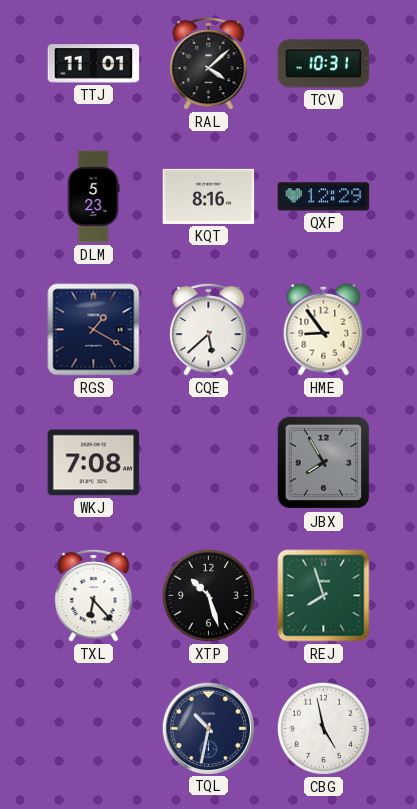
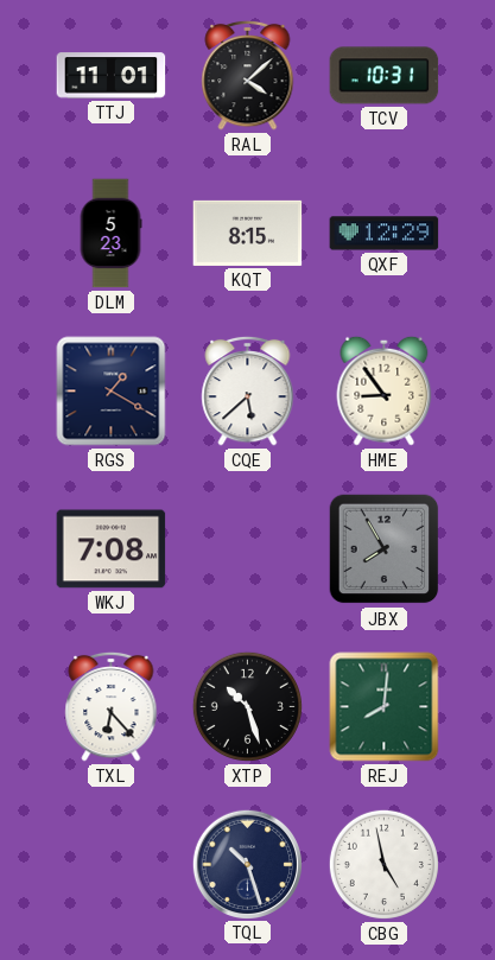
KQT: 8:16 -> 8:15 (248, 233)
REJ: 7:57 -> 8:01 (385, 707)
TQL: 10:32 -> 10:27 (247, 864)
